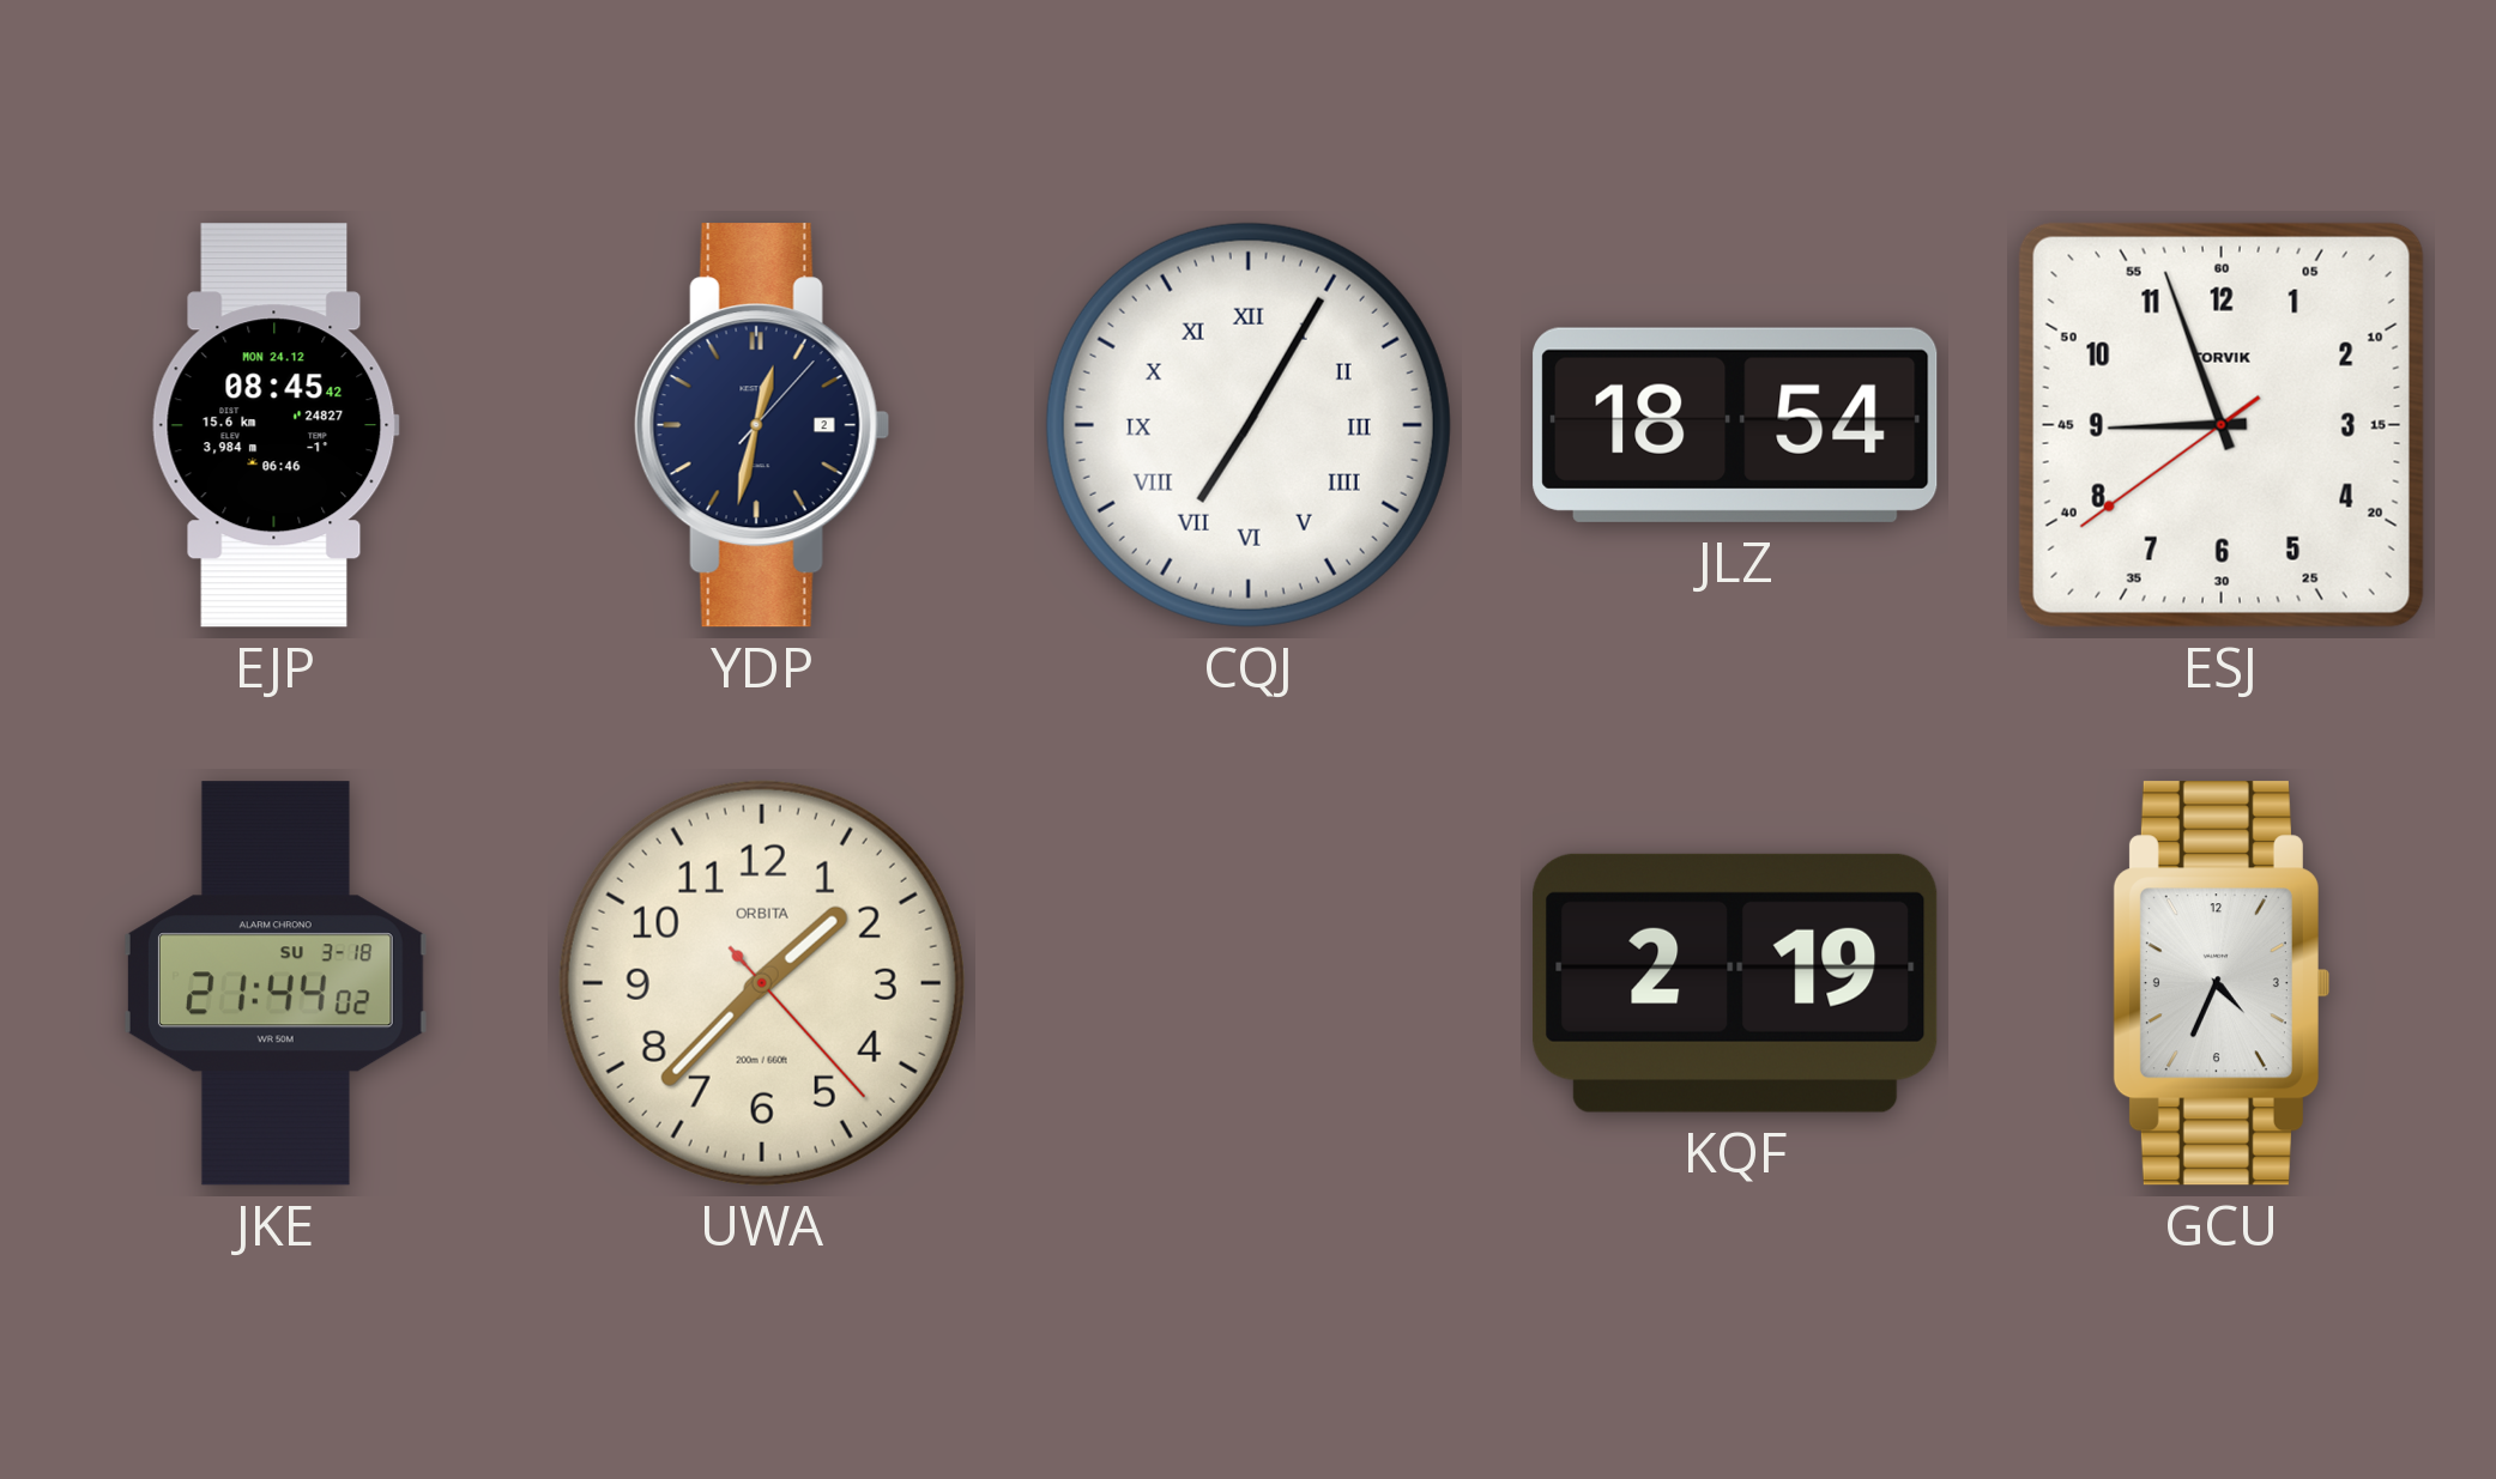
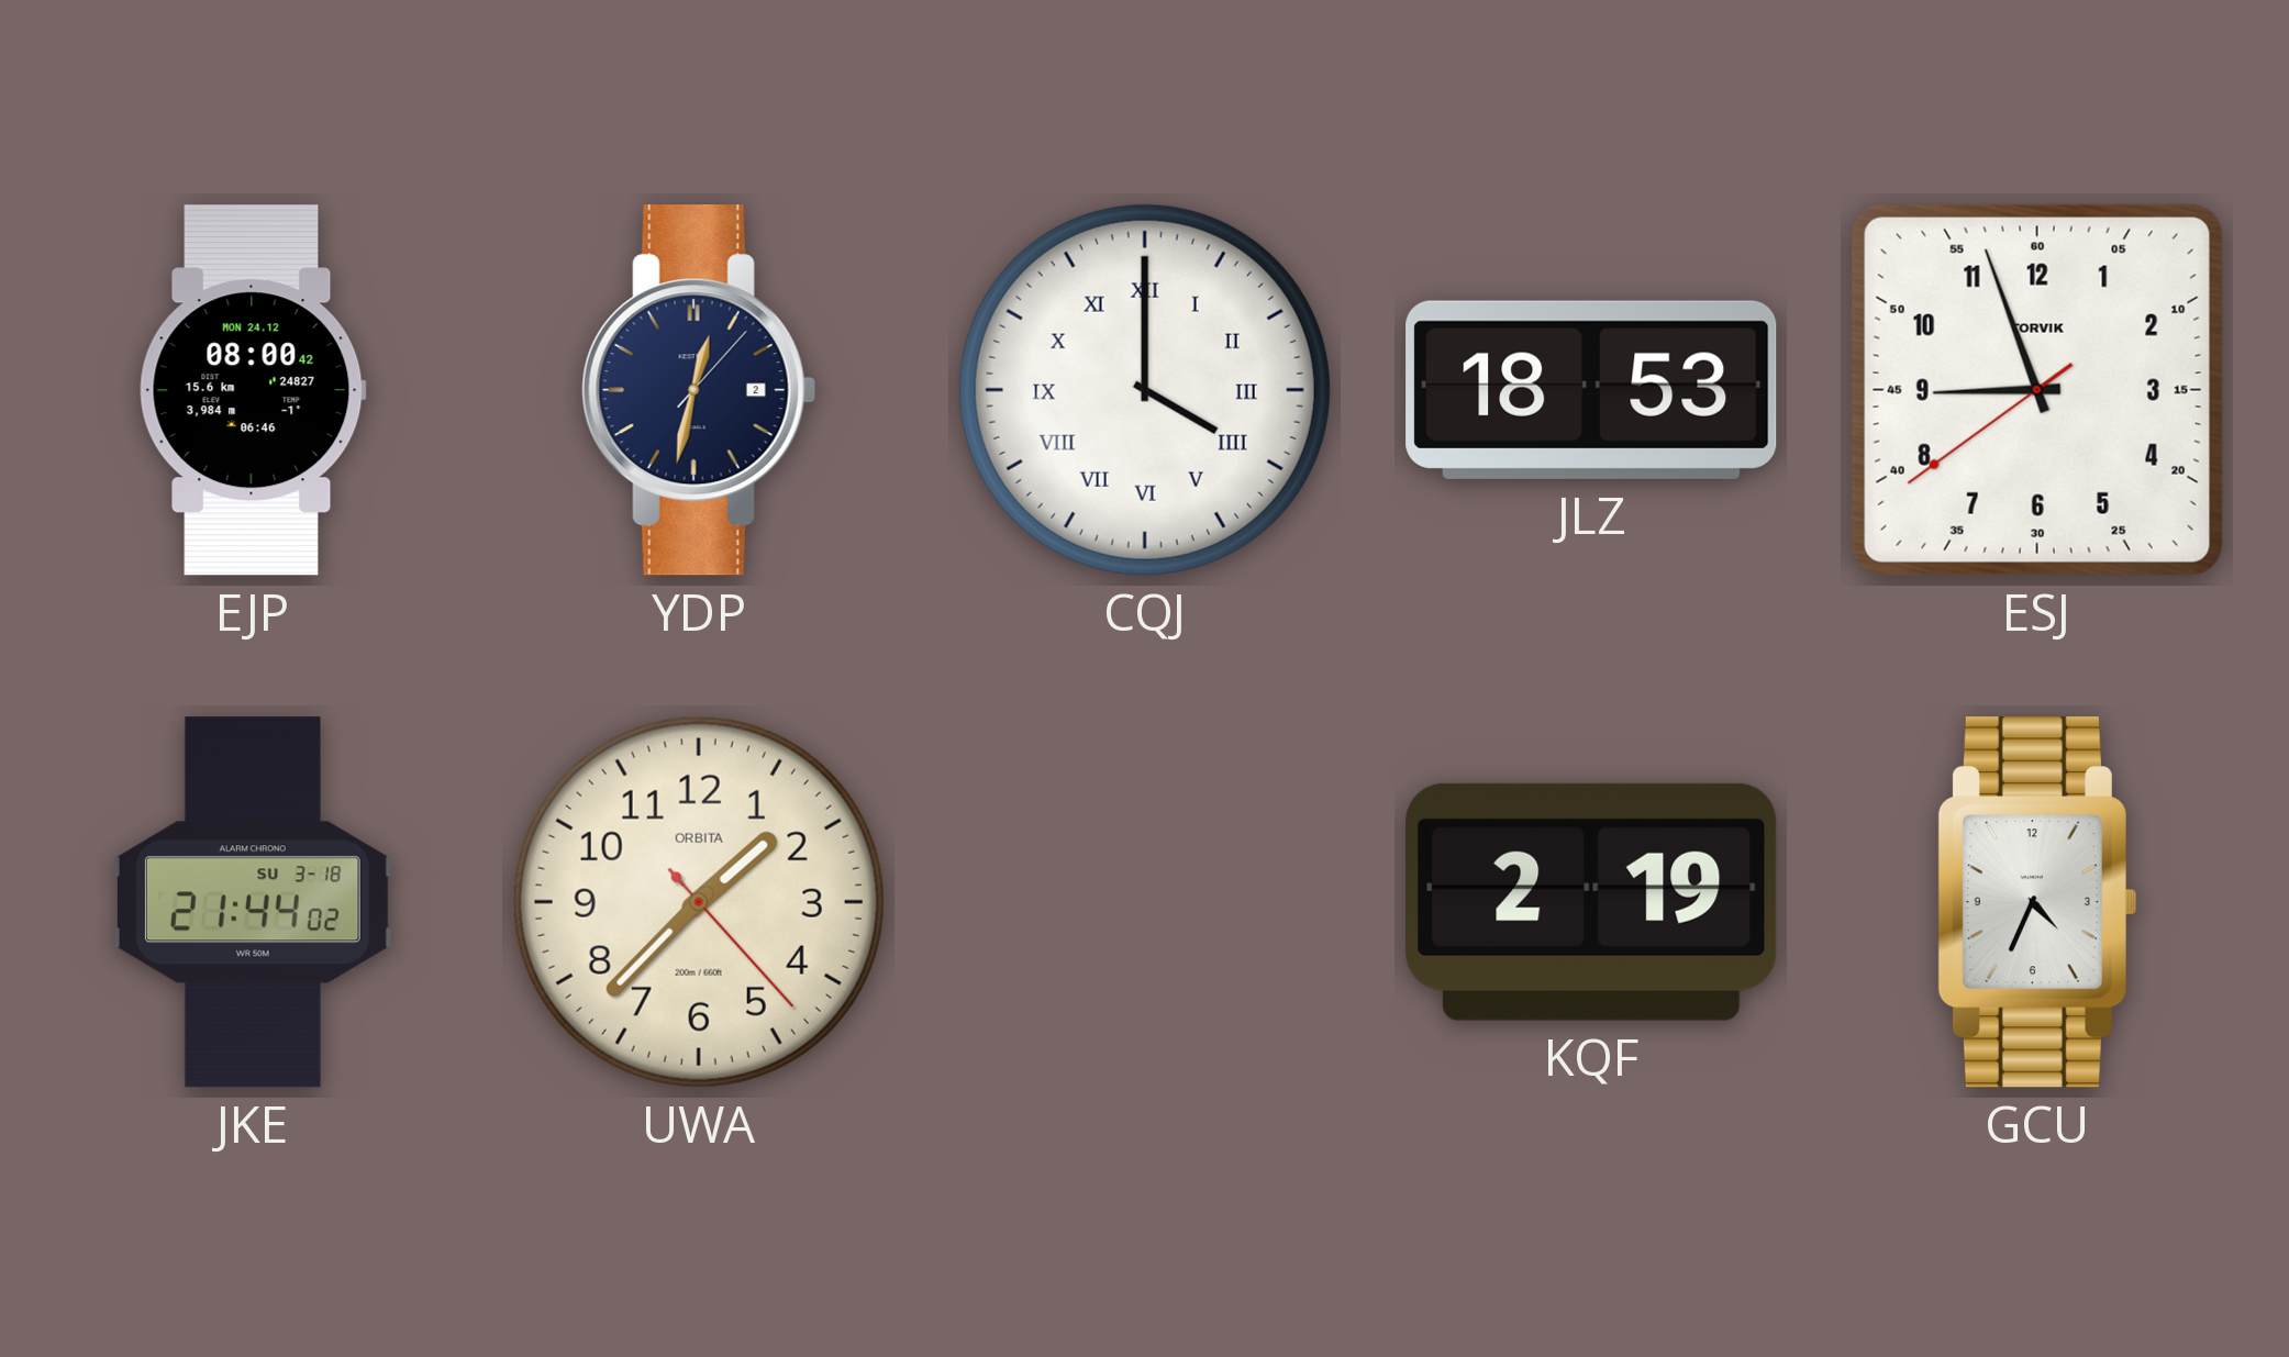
EJP: 08:45 -> 08:00 (253, 390)
CQJ: 7:05 -> 4:00 (1145, 390)
JLZ: 18:54 -> 18:53 (1591, 390)
